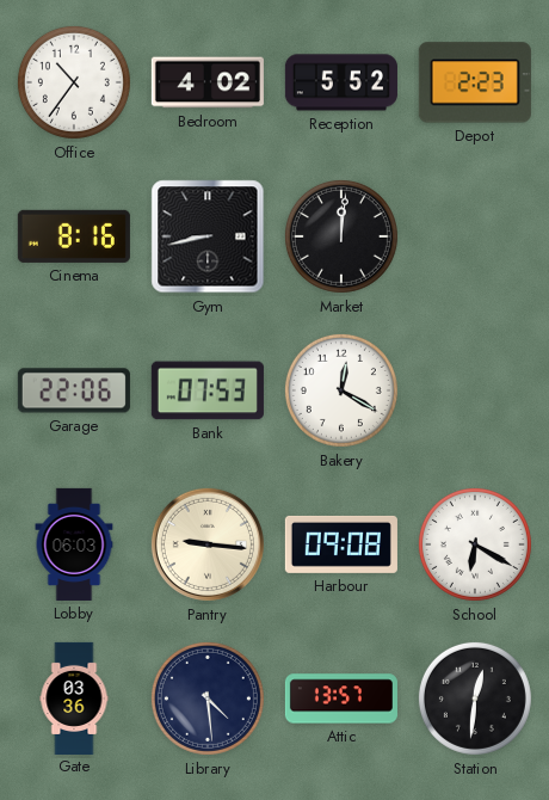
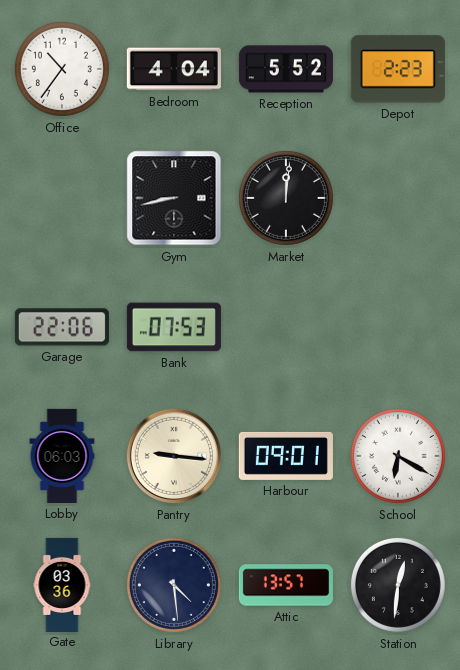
Bedroom: 4:02 -> 4:04 (174, 69)
Cinema: 8:16 -> none (74, 236)
Bakery: 12:20 -> none (341, 390)
Harbour: 09:08 -> 09:01 (286, 456)
